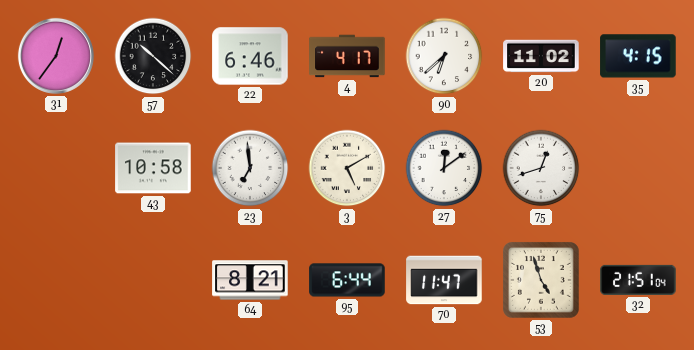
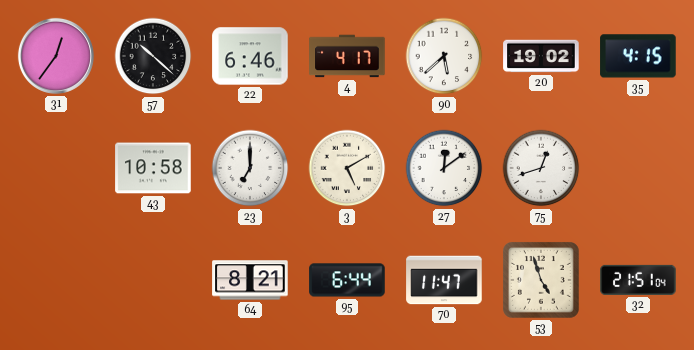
90: 6:38 -> 5:38 (444, 56)
20: 11:02 -> 19:02 (541, 56)
23: 6:59 -> 7:00 (250, 168)
